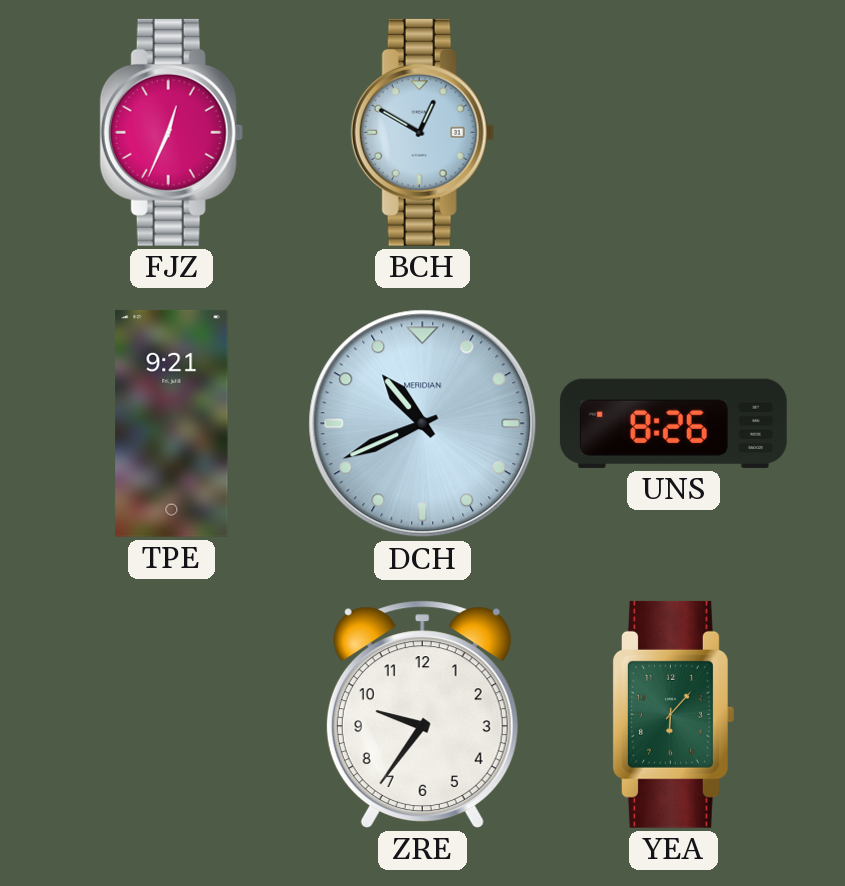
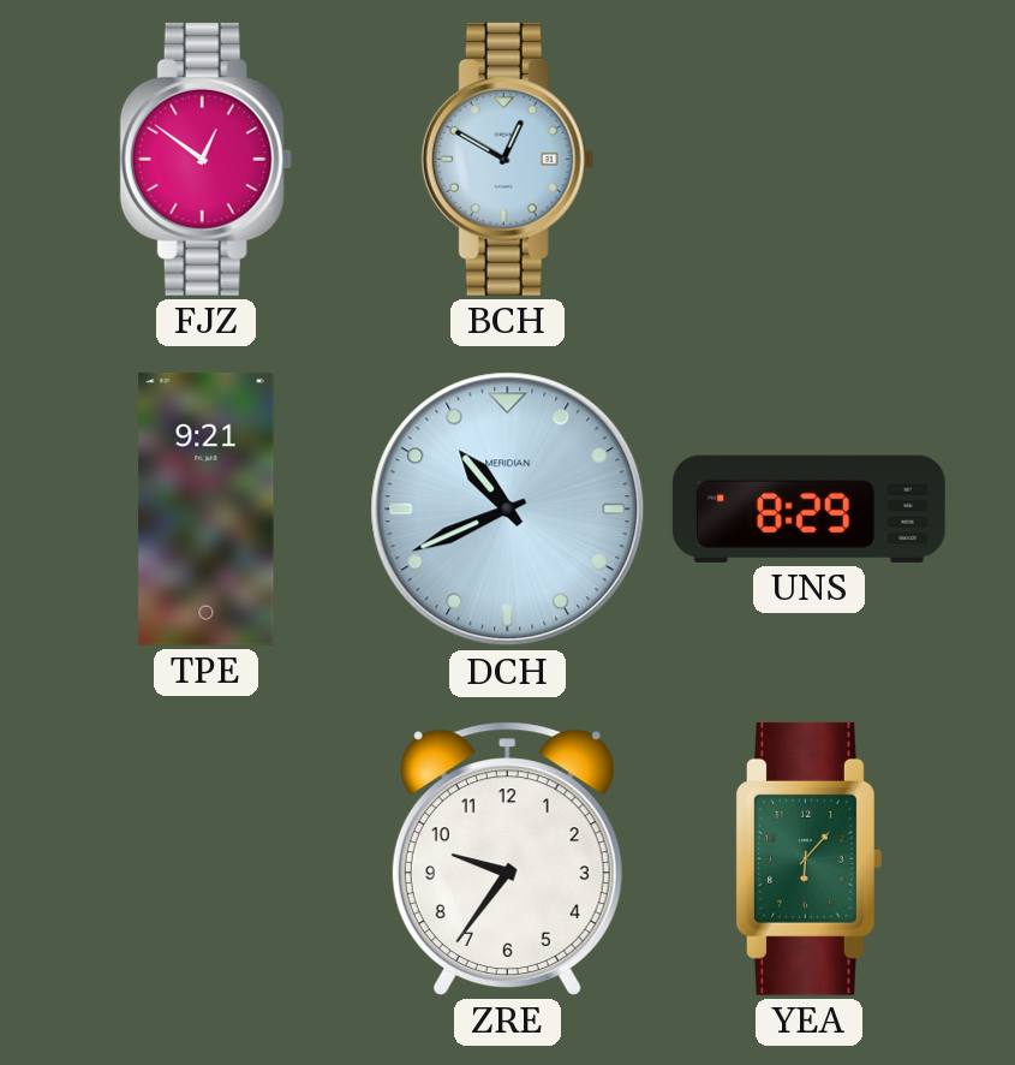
FJZ: 12:34 -> 12:51 (205, 159)
UNS: 8:26 -> 8:29 (808, 508)
